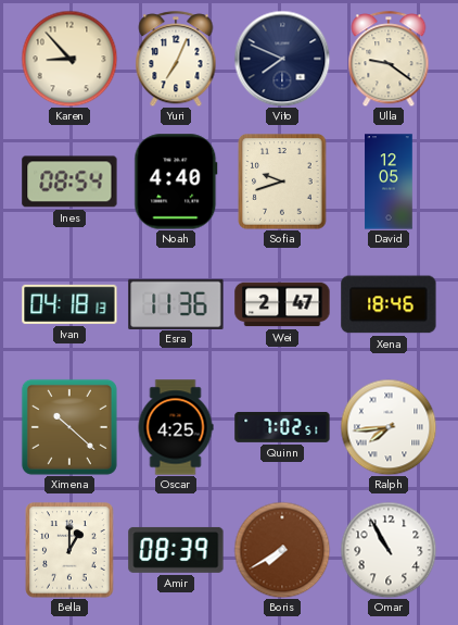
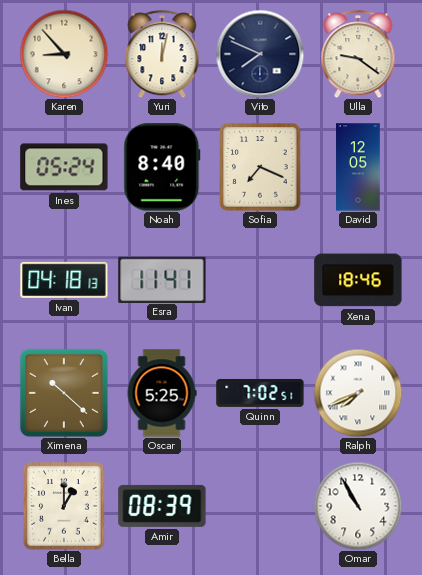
Yuri: 7:04 -> 12:02 (162, 54)
Ines: 08:54 -> 05:24 (64, 167)
Noah: 4:40 -> 8:40 (162, 167)
Sofia: 9:42 -> 7:19 (260, 167)
Esra: 11:36 -> 11:41 (162, 279)
Wei: 2:47 -> none (282, 304)
Oscar: 4:25 -> 5:25 (162, 393)
Ralph: 7:44 -> 7:41 (358, 393)
Boris: 7:40 -> none (282, 550)
